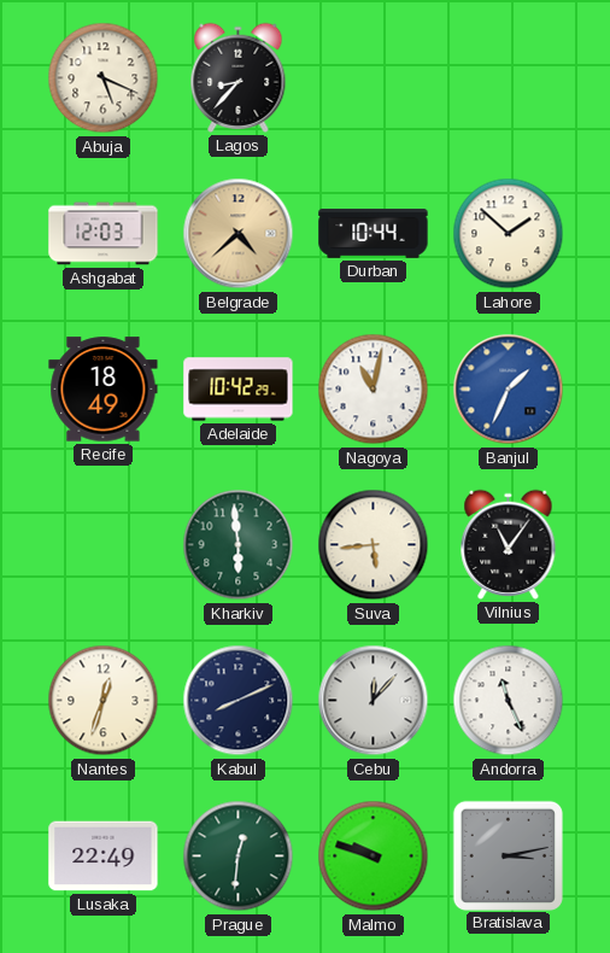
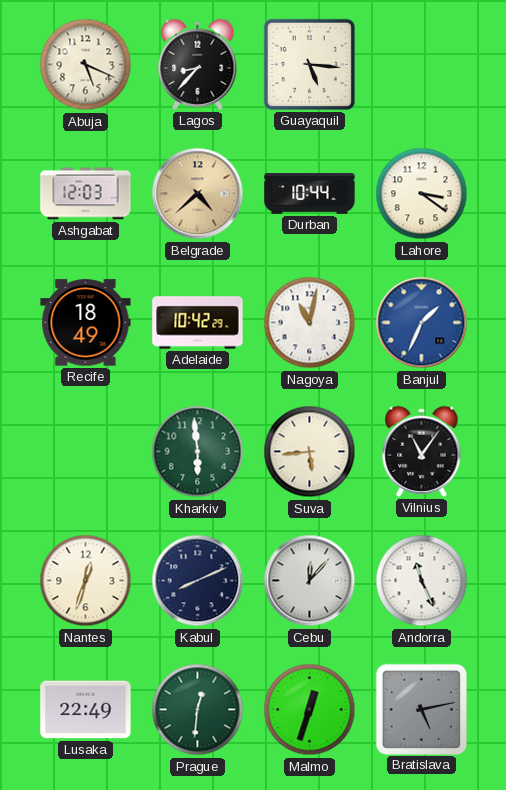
Guayaquil: none -> 5:16 (309, 64)
Lahore: 1:52 -> 3:21 (422, 194)
Malmo: 9:48 -> 12:33 (310, 710)
Bratislava: 3:13 -> 5:13 (421, 709)
